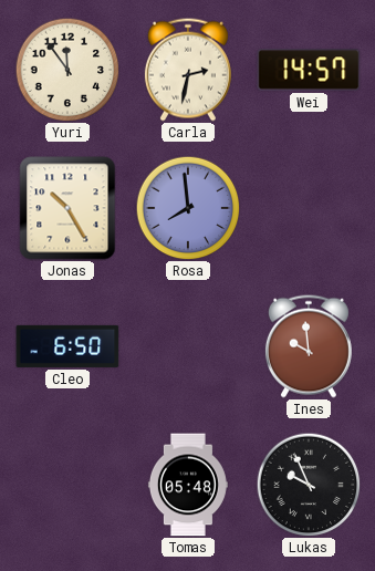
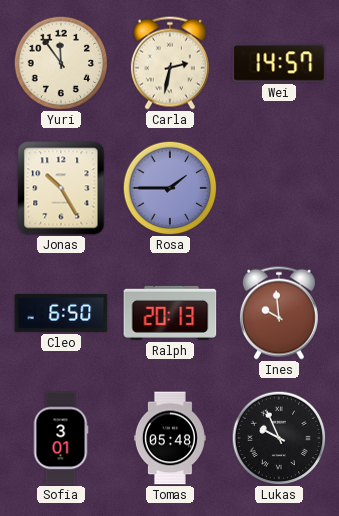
Rosa: 7:59 -> 1:45 (170, 188)
Ralph: none -> 20:13 (170, 313)
Sofia: none -> 3:01 (61, 438)
